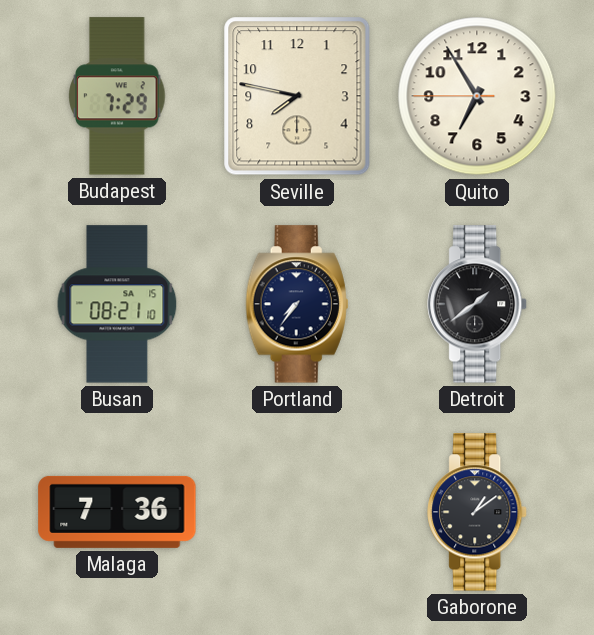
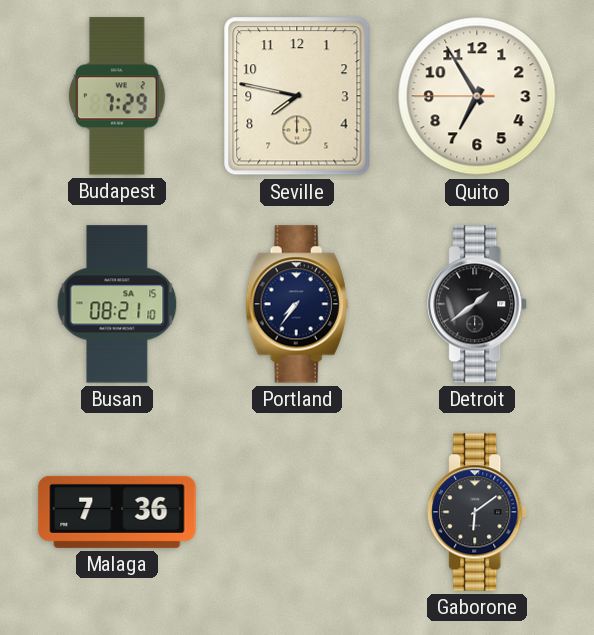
Gaborone: 1:09 -> 6:09 (478, 512)
